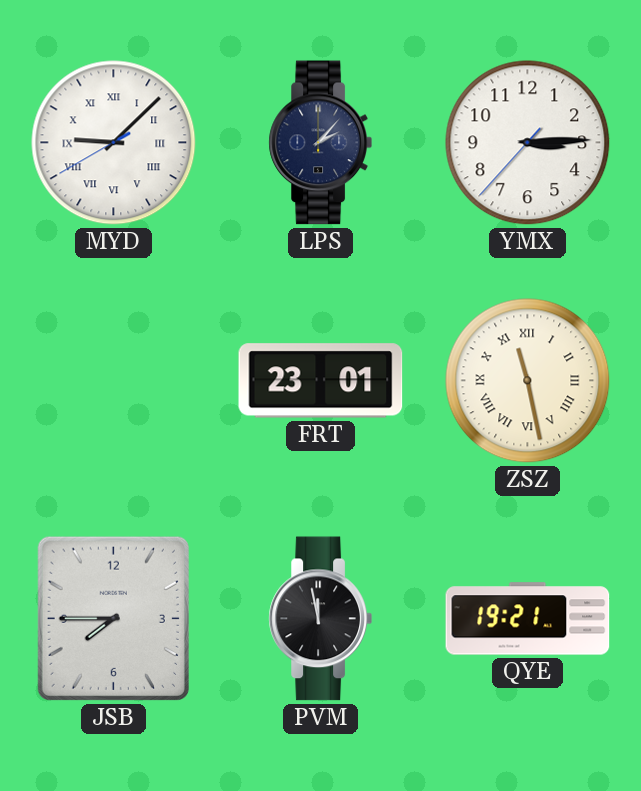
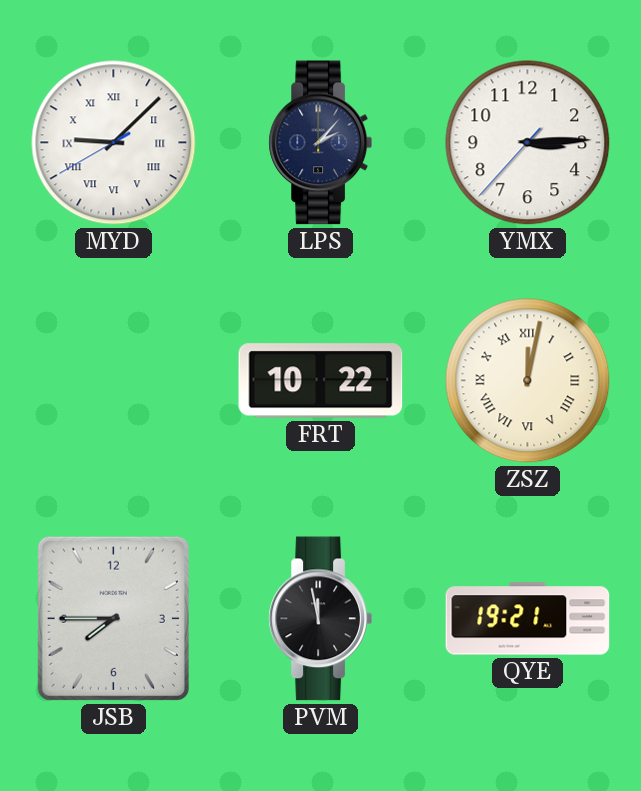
FRT: 23:01 -> 10:22 (321, 381)
ZSZ: 11:28 -> 12:02 (528, 381)
